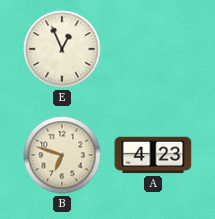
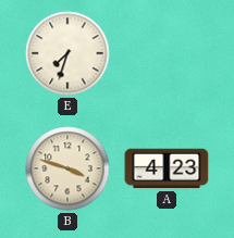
E: 12:56 -> 7:33 (67, 53)
B: 6:48 -> 3:48 (67, 168)
